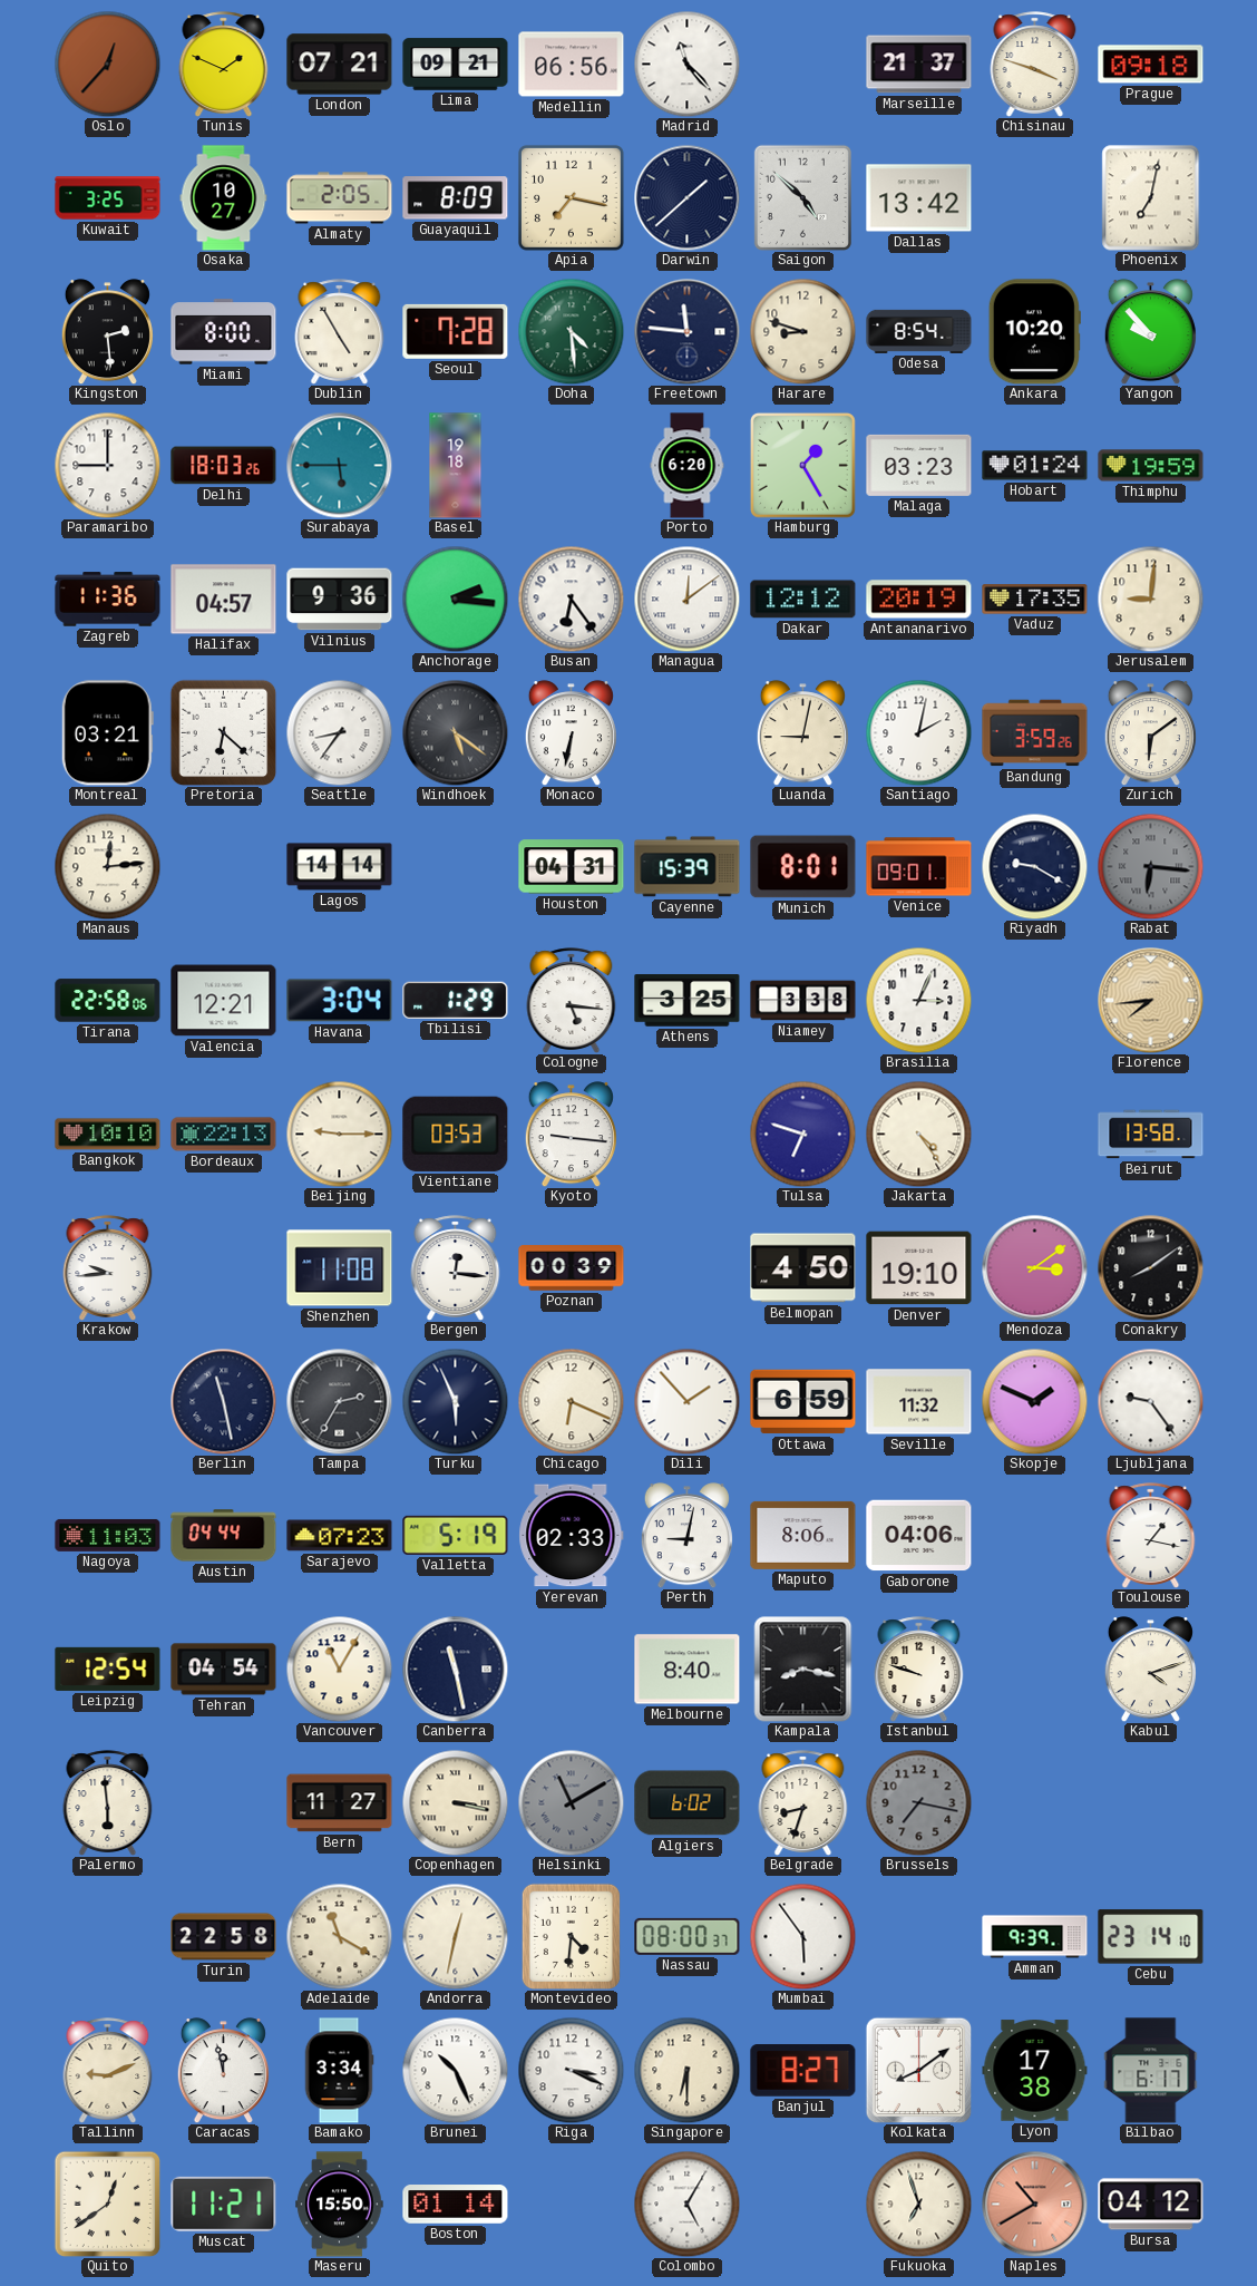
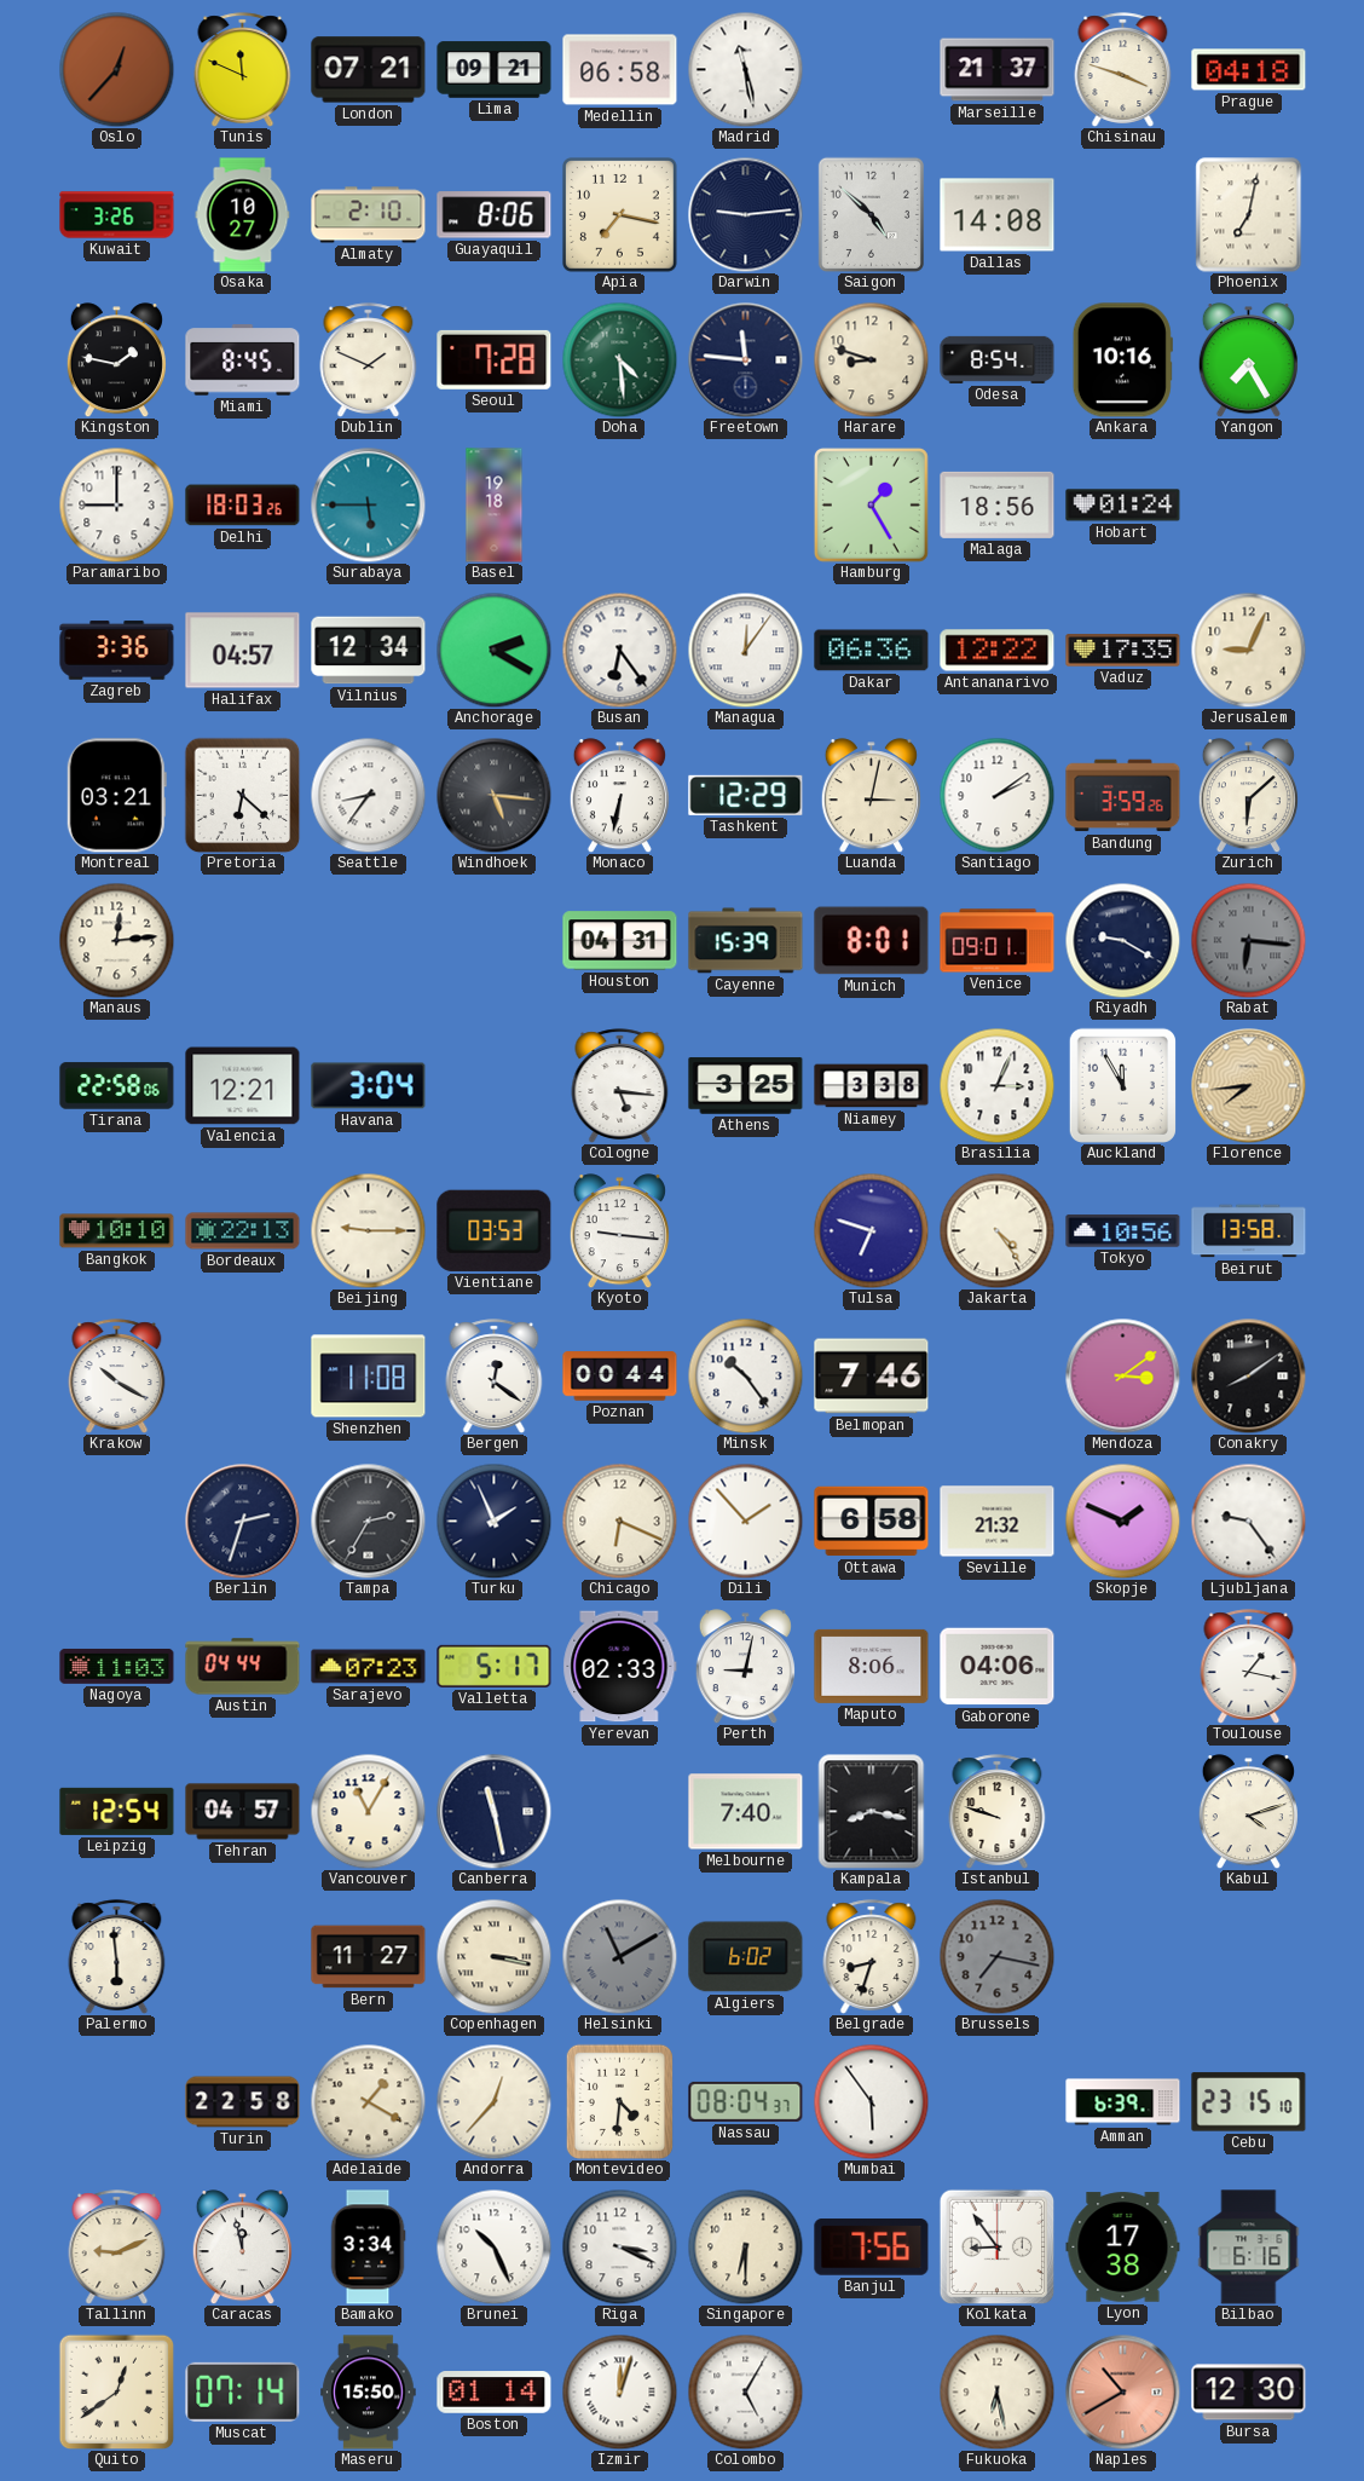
Tunis: 1:49 -> 11:49 (243, 70)
Medellin: 06:56 -> 06:58 (620, 70)
Madrid: 11:23 -> 11:28 (745, 69)
Prague: 09:18 -> 04:18 (1249, 70)
Kuwait: 3:25 -> 3:26 (117, 215)
Almaty: 2:05 -> 2:10 (369, 215)
Guayaquil: 8:09 -> 8:06 (495, 215)
Darwin: 1:38 -> 9:14 (745, 214)
Dallas: 13:42 -> 14:08 (998, 215)
Kingston: 2:29 -> 1:47 (116, 360)
Miami: 8:00 -> 8:45 (243, 360)
Dublin: 4:55 -> 1:49 (369, 360)
Ankara: 10:20 -> 10:16 (1122, 360)
Yangon: 9:53 -> 7:25 (1248, 360)
Porto: 6:20 -> none (688, 466)
Malaga: 03:23 -> 18:56 (998, 504)
Thimphu: 19:59 -> none (1151, 466)
Zagreb: 11:36 -> 3:36 (117, 651)
Vilnius: 9:36 -> 12:34 (369, 651)
Anchorage: 2:16 -> 2:20 (493, 650)
Managua: 12:09 -> 12:06 (745, 650)
Dakar: 12:12 -> 06:36 (872, 651)
Antananarivo: 20:19 -> 12:22 (998, 651)
Jerusalem: 9:01 -> 9:04 (1248, 650)
Windhoek: 5:21 -> 5:16 (493, 795)
Tashkent: none -> 12:29 (746, 795)
Luanda: 9:02 -> 3:02 (871, 796)
Santiago: 2:02 -> 2:09 (996, 795)
Zurich: 6:09 -> 6:08 (1248, 796)
Lagos: 14:14 -> none (340, 867)
Tbilisi: 1:29 -> none (456, 1000)
Auckland: none -> 11:55 (1122, 1085)
Tokyo: none -> 10:56 (1123, 1231)
Krakow: 9:44 -> 10:20 (117, 1377)
Bergen: 12:16 -> 12:21 (495, 1377)
Poznan: 00:39 -> 00:44 (620, 1377)
Minsk: none -> 10:24 (745, 1375)
Belmopan: 4:50 -> 7:46 (872, 1377)
Denver: 19:10 -> none (919, 1268)
Berlin: 11:28 -> 2:33 (242, 1521)
Turku: 5:56 -> 1:56 (493, 1521)
Ottawa: 6:59 -> 6:58 (872, 1522)
Seville: 11:32 -> 21:32 (998, 1522)
Valletta: 5:19 -> 5:17 (495, 1666)
Tehran: 04:54 -> 04:57 (243, 1812)
Melbourne: 8:40 -> 7:40 (746, 1812)
Adelaide: 11:20 -> 1:20 (368, 2101)
Andorra: 12:32 -> 12:37 (493, 2101)
Nassau: 08:00 -> 08:04 (746, 2101)
Amman: 9:39 -> 6:39 (1123, 2102)
Cebu: 23:14 -> 23:15 (1249, 2102)
Banjul: 8:27 -> 7:56 (872, 2248)
Kolkata: 8:09 -> 8:54 (996, 2246)
Bilbao: 6:17 -> 6:16 (1249, 2248)
Muscat: 11:21 -> 07:14 (243, 2391)
Izmir: none -> 12:03 (619, 2391)
Fukuoka: 6:57 -> 6:28 (996, 2391)
Bursa: 04:12 -> 12:30 (1249, 2393)
